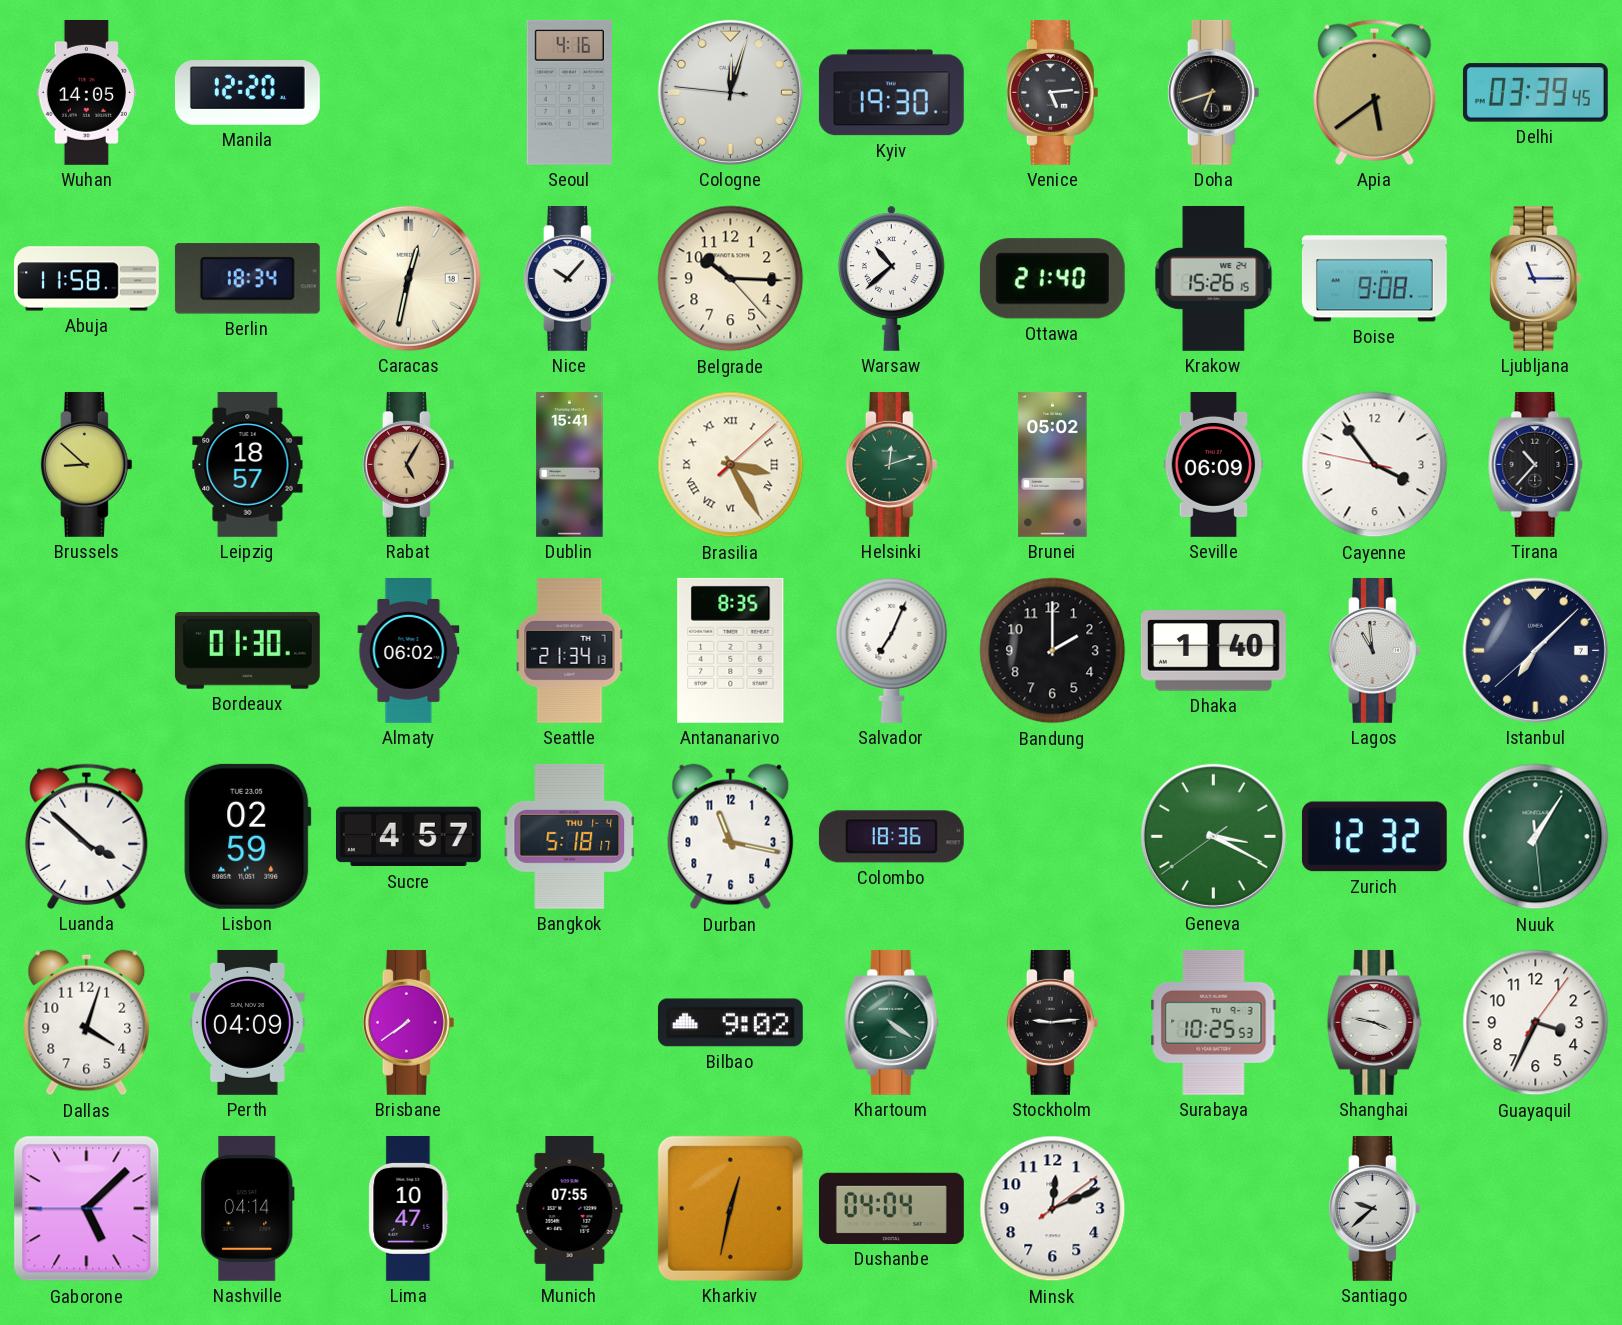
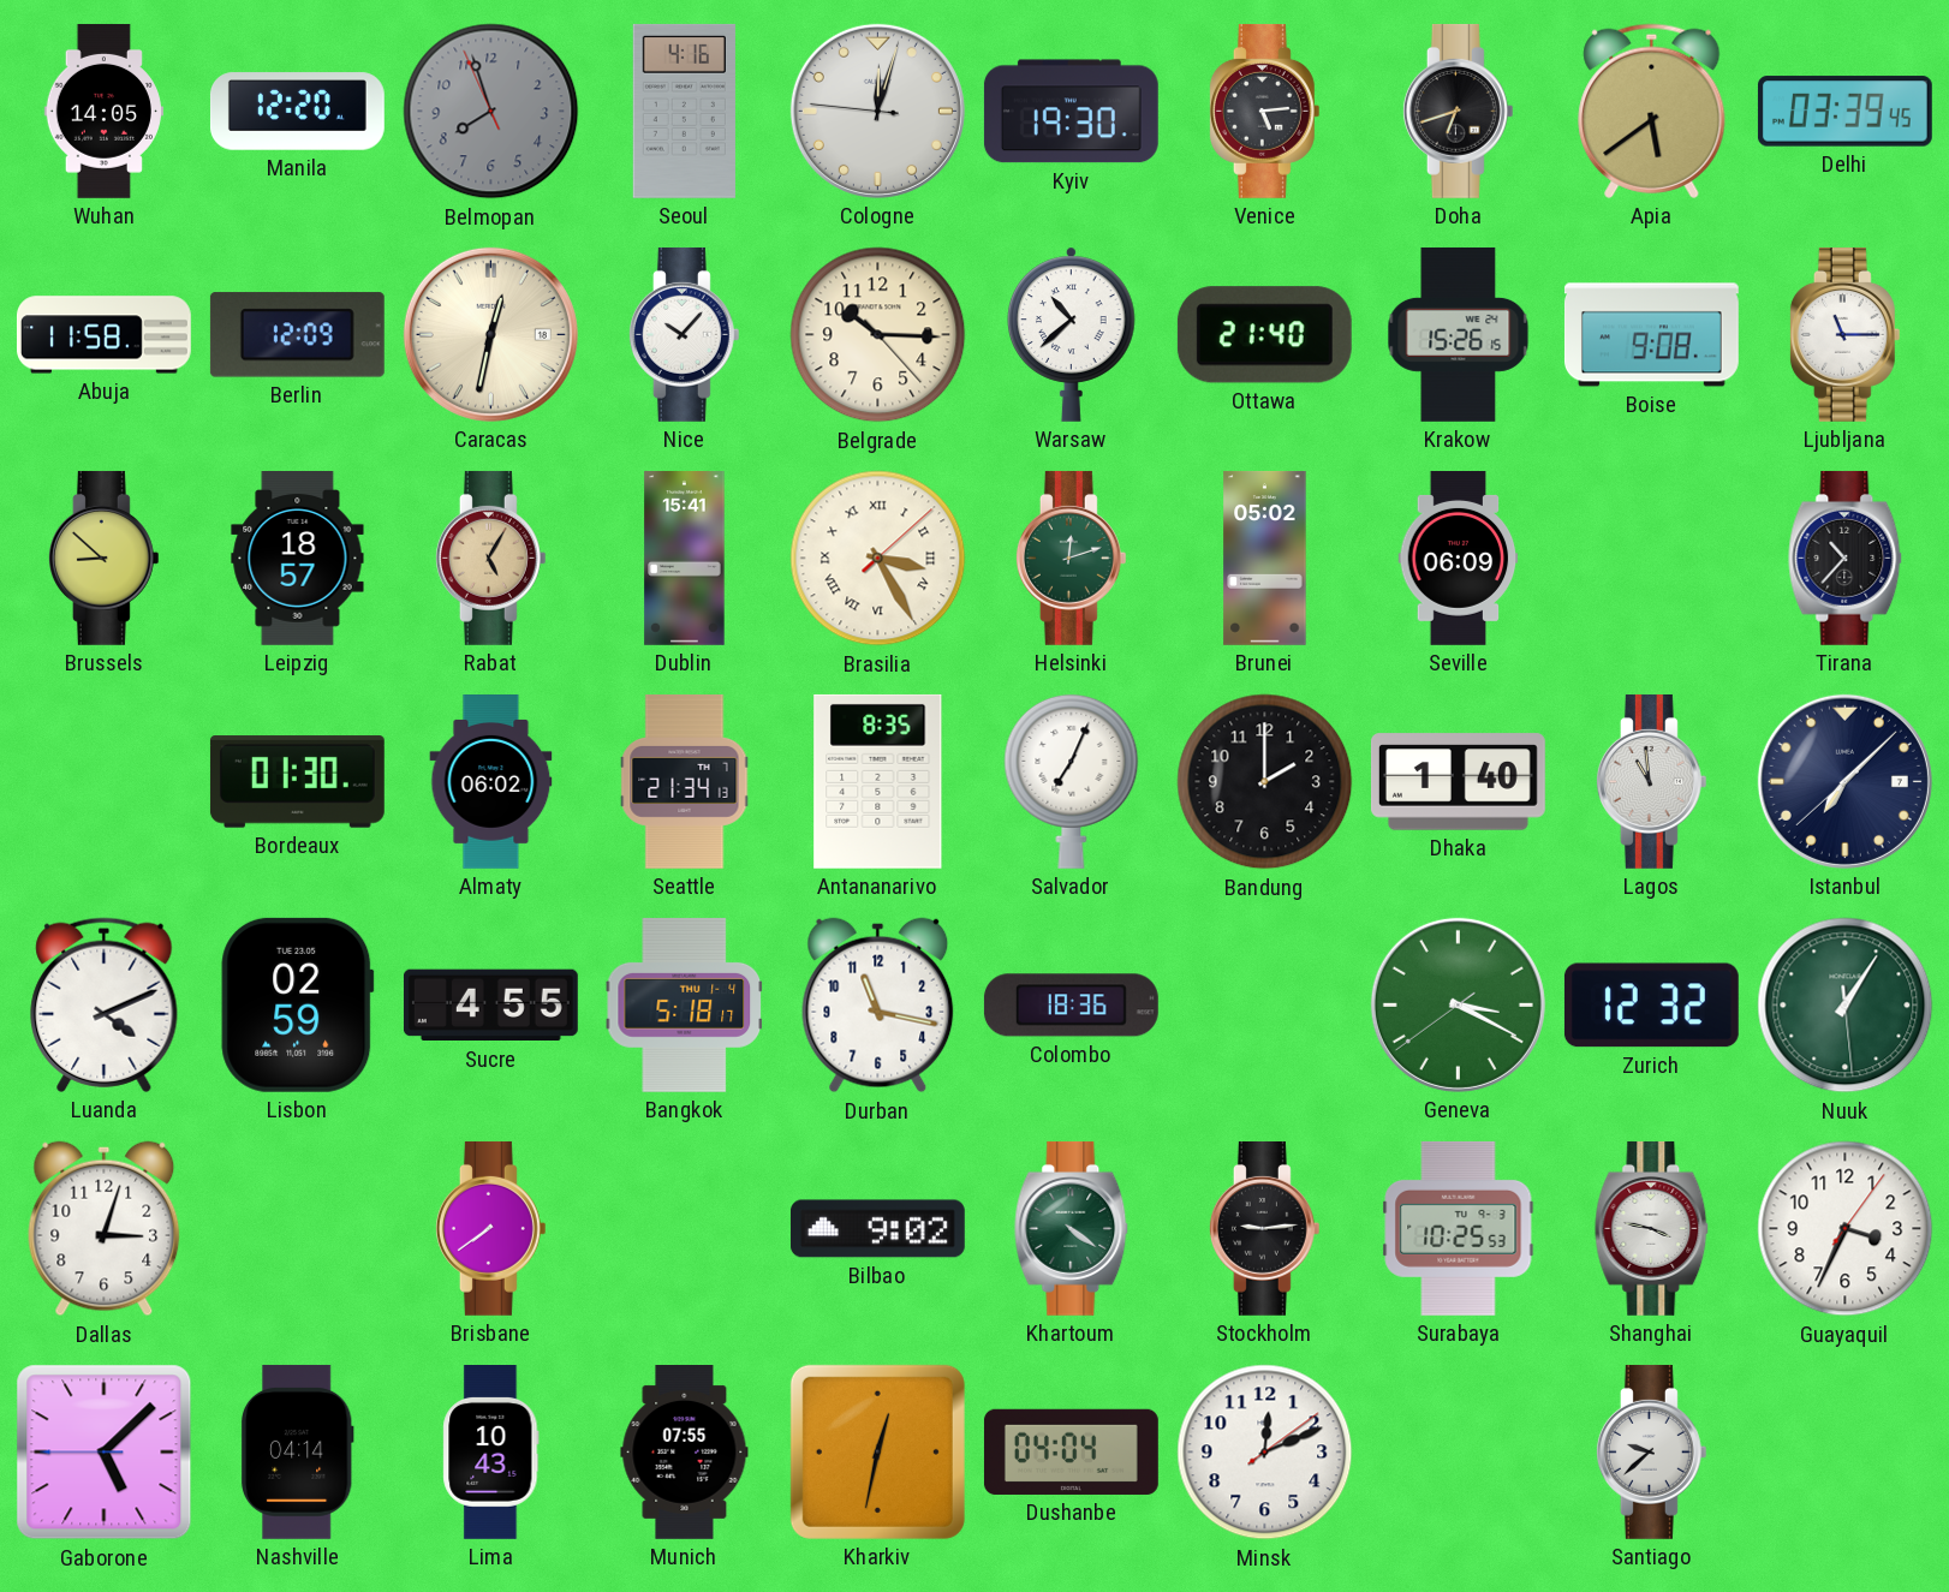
Belmopan: none -> 7:56 (491, 112)
Berlin: 18:34 -> 12:09 (297, 335)
Cayenne: 3:53 -> none (1375, 465)
Luanda: 3:52 -> 4:11 (105, 1004)
Sucre: 4:57 -> 4:55 (490, 1006)
Dallas: 4:03 -> 3:03 (105, 1229)
Perth: 04:09 -> none (248, 1022)
Lima: 10:47 -> 10:43 (491, 1453)
